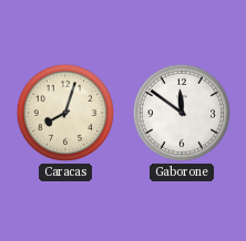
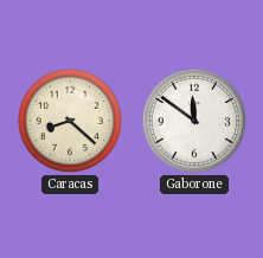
Caracas: 8:03 -> 8:22 (70, 121)
